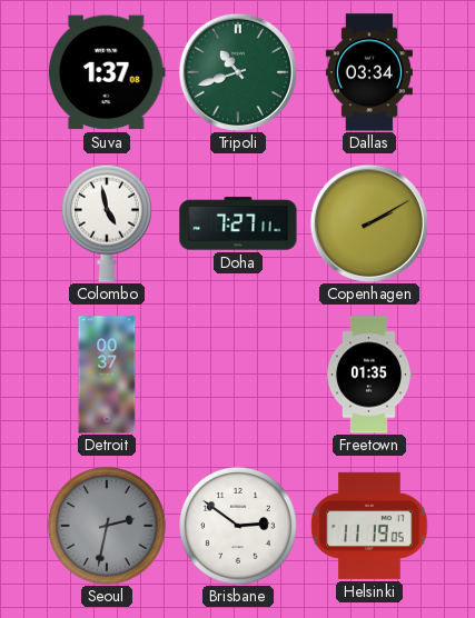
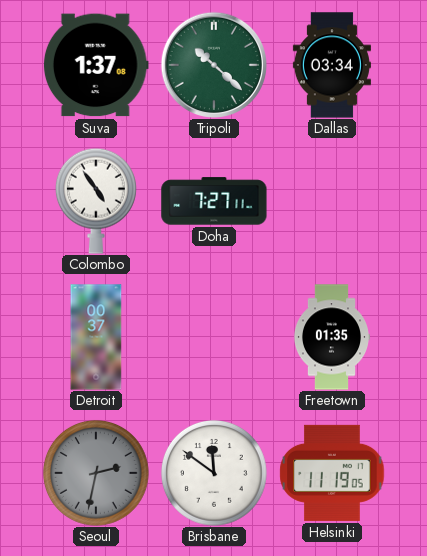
Tripoli: 10:42 -> 10:22 (213, 64)
Colombo: 4:58 -> 4:54 (96, 201)
Copenhagen: 2:10 -> none (368, 222)
Brisbane: 2:51 -> 11:51 (214, 473)
